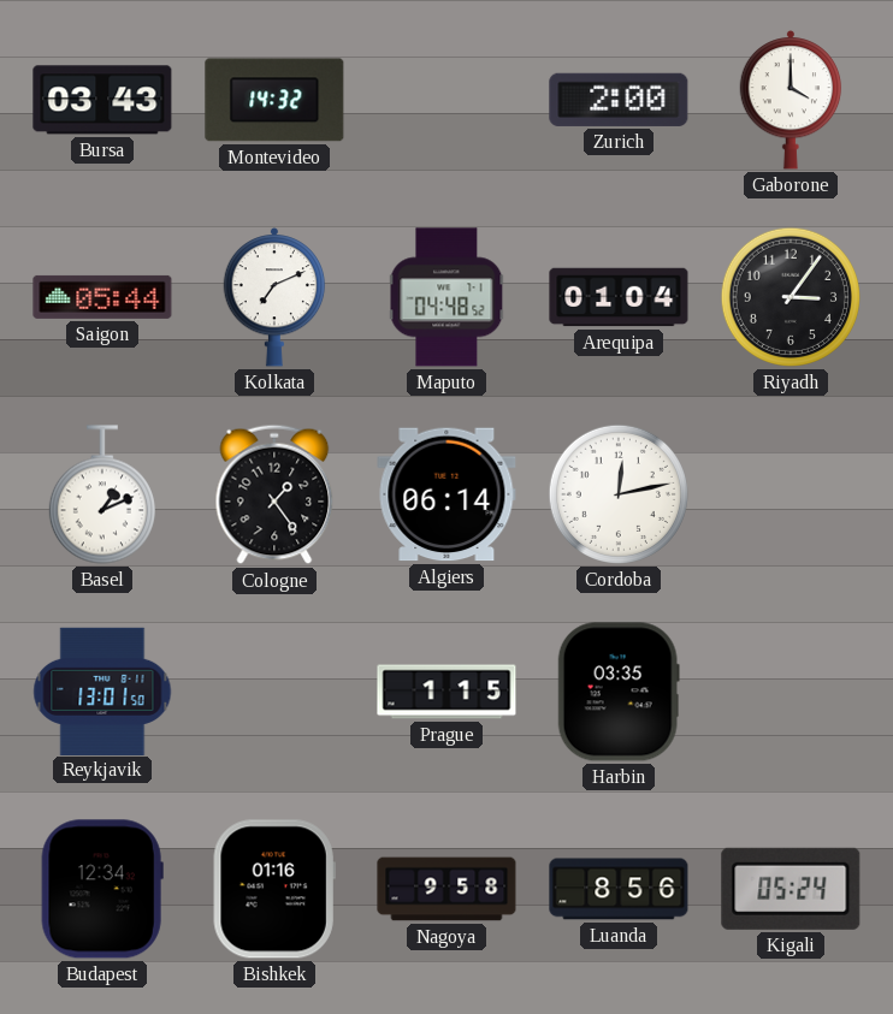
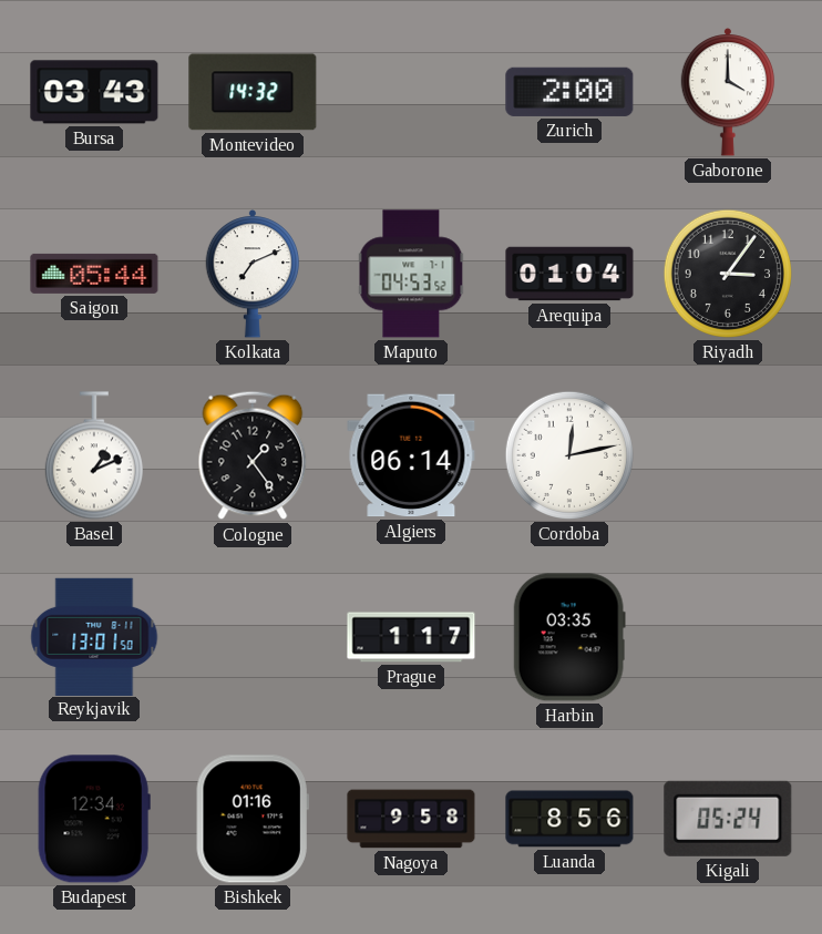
Maputo: 04:48 -> 04:53 (411, 274)
Prague: 1:15 -> 1:17 (411, 637)
